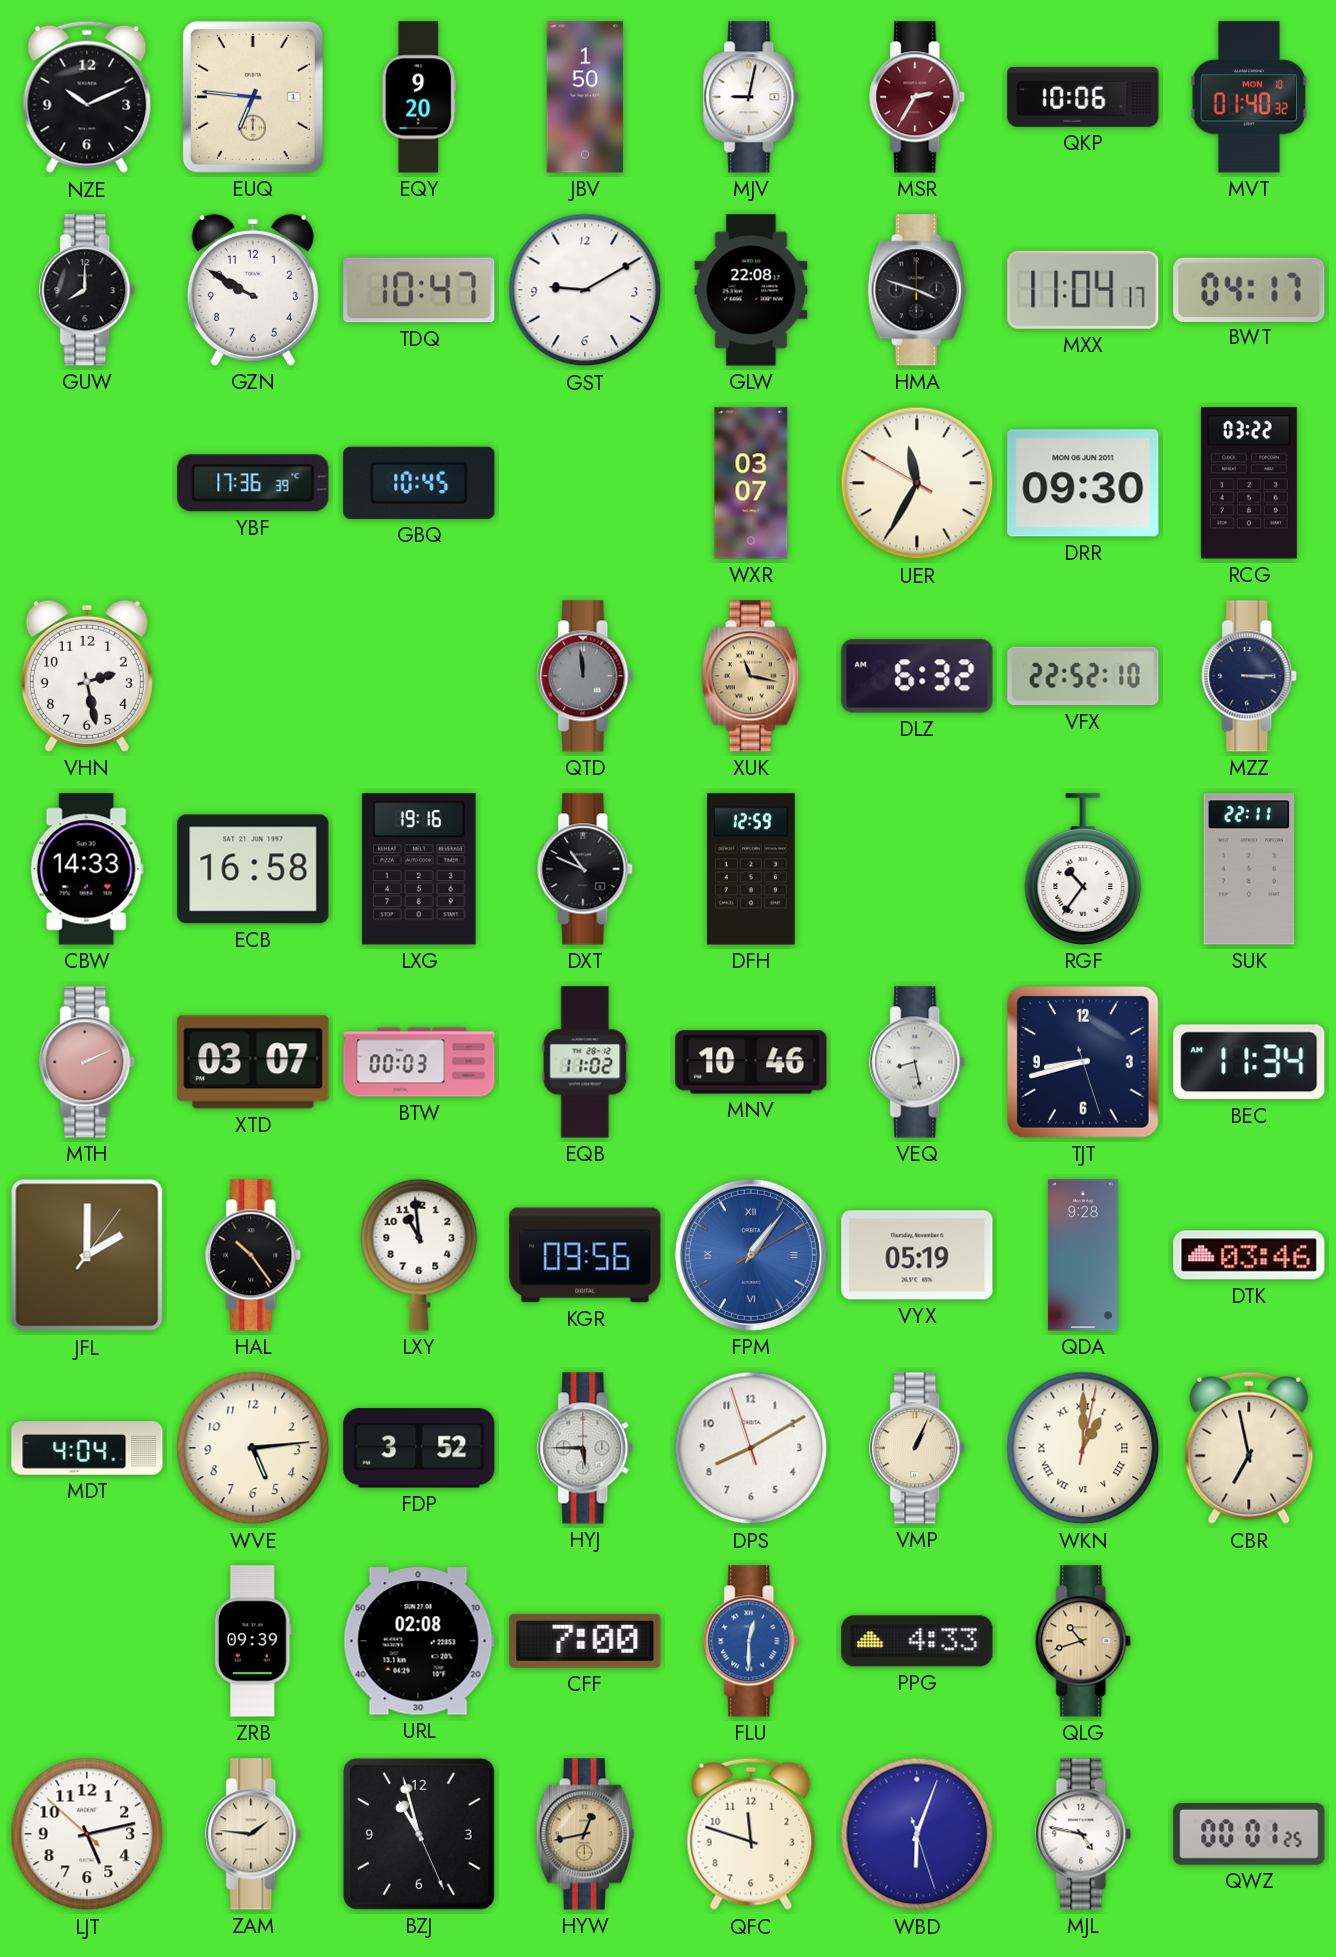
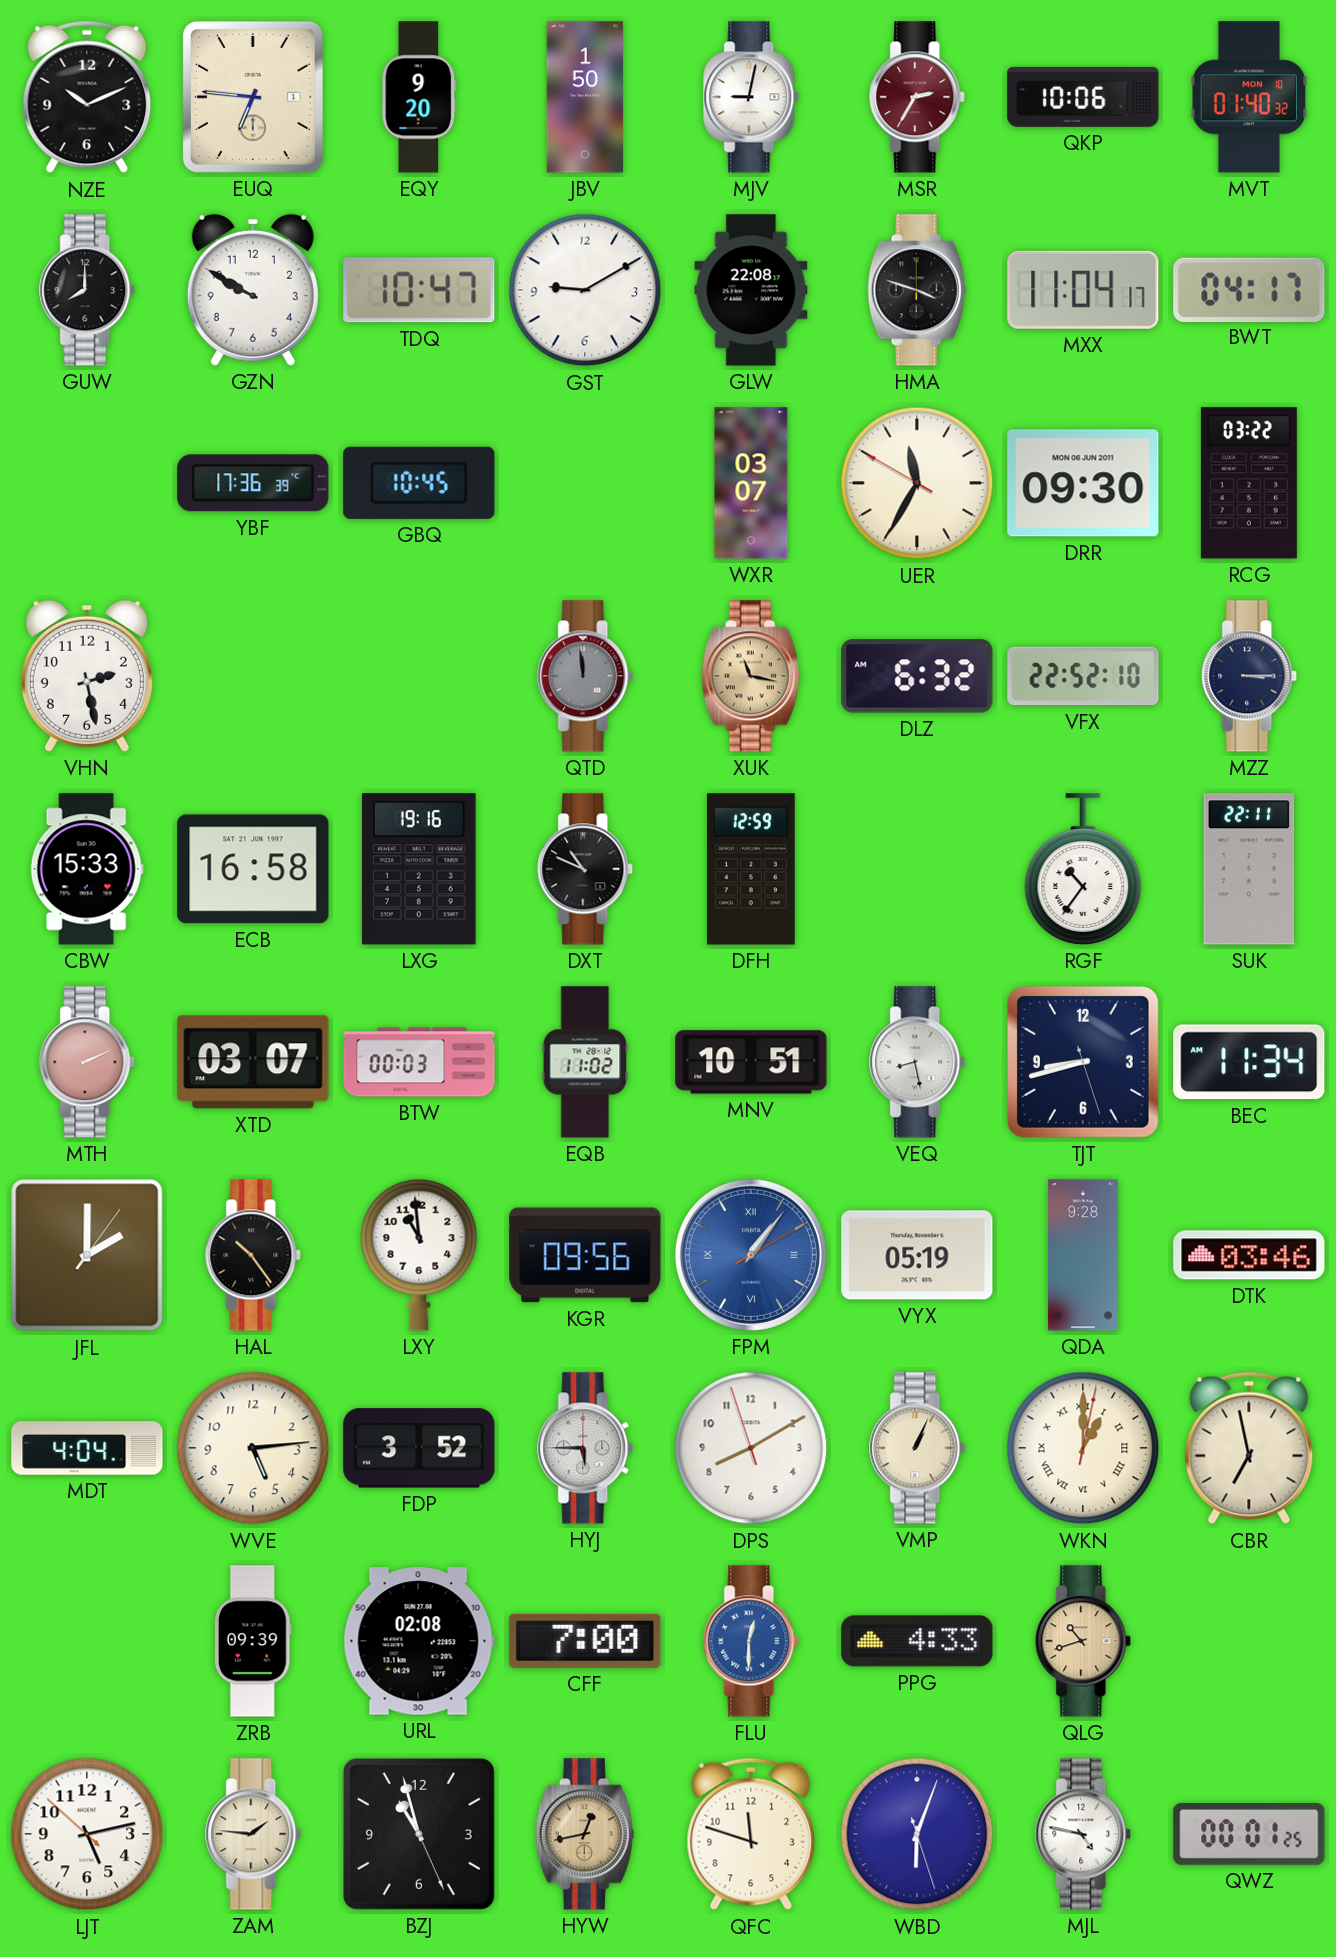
CBW: 14:33 -> 15:33 (87, 869)
MNV: 10:46 -> 10:51 (751, 1062)
